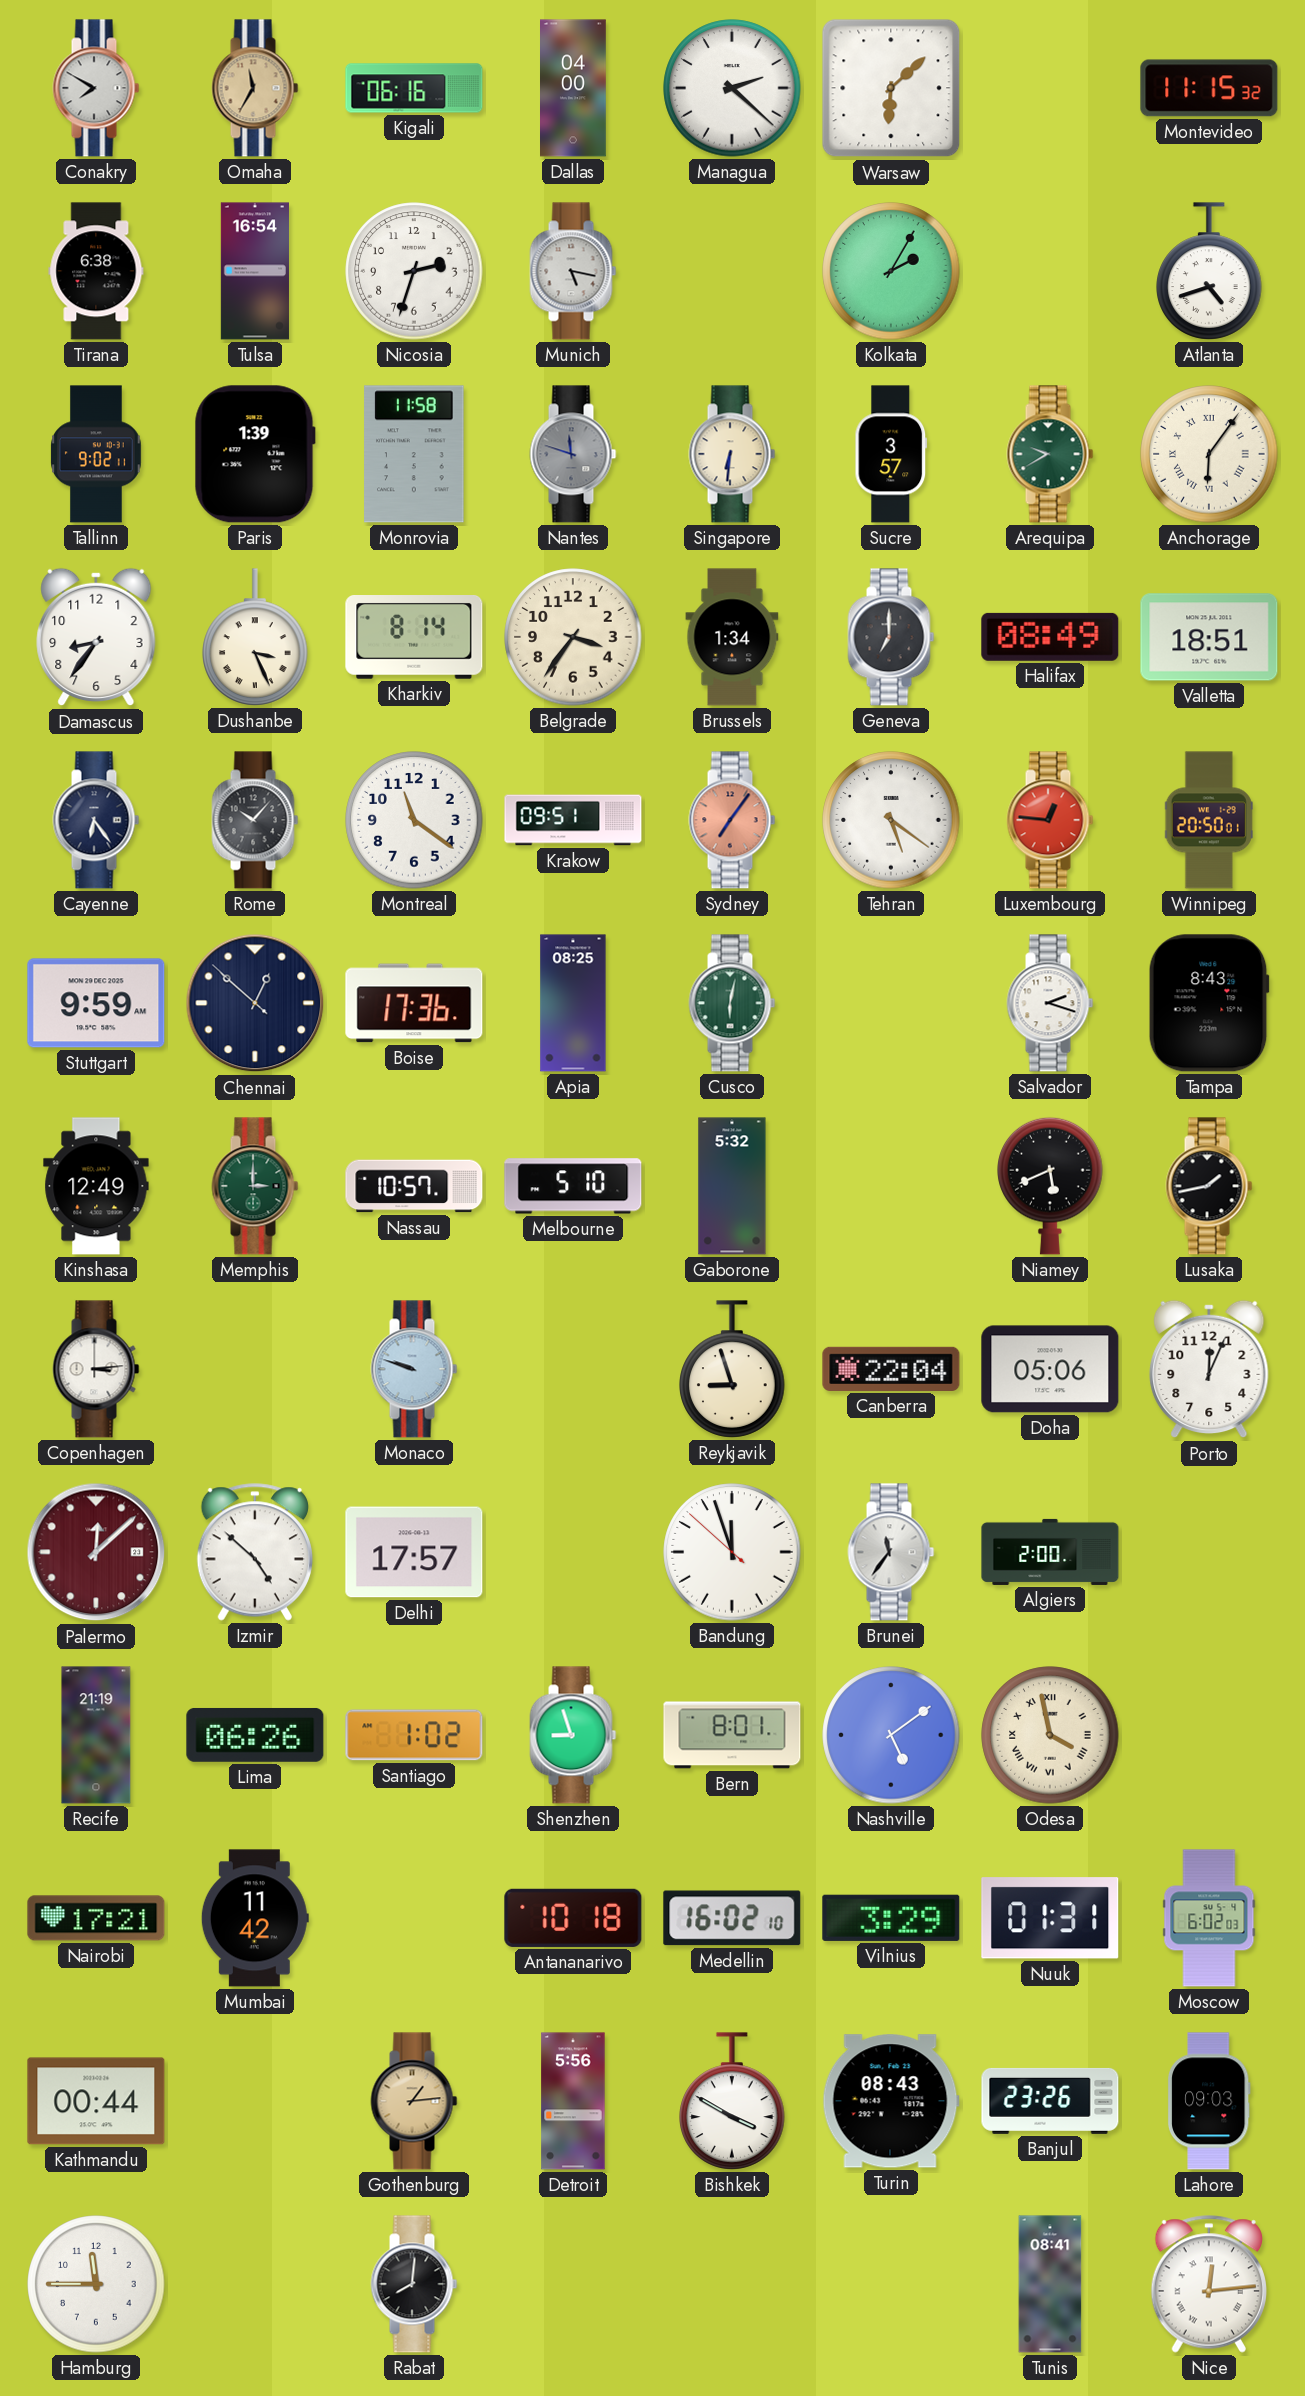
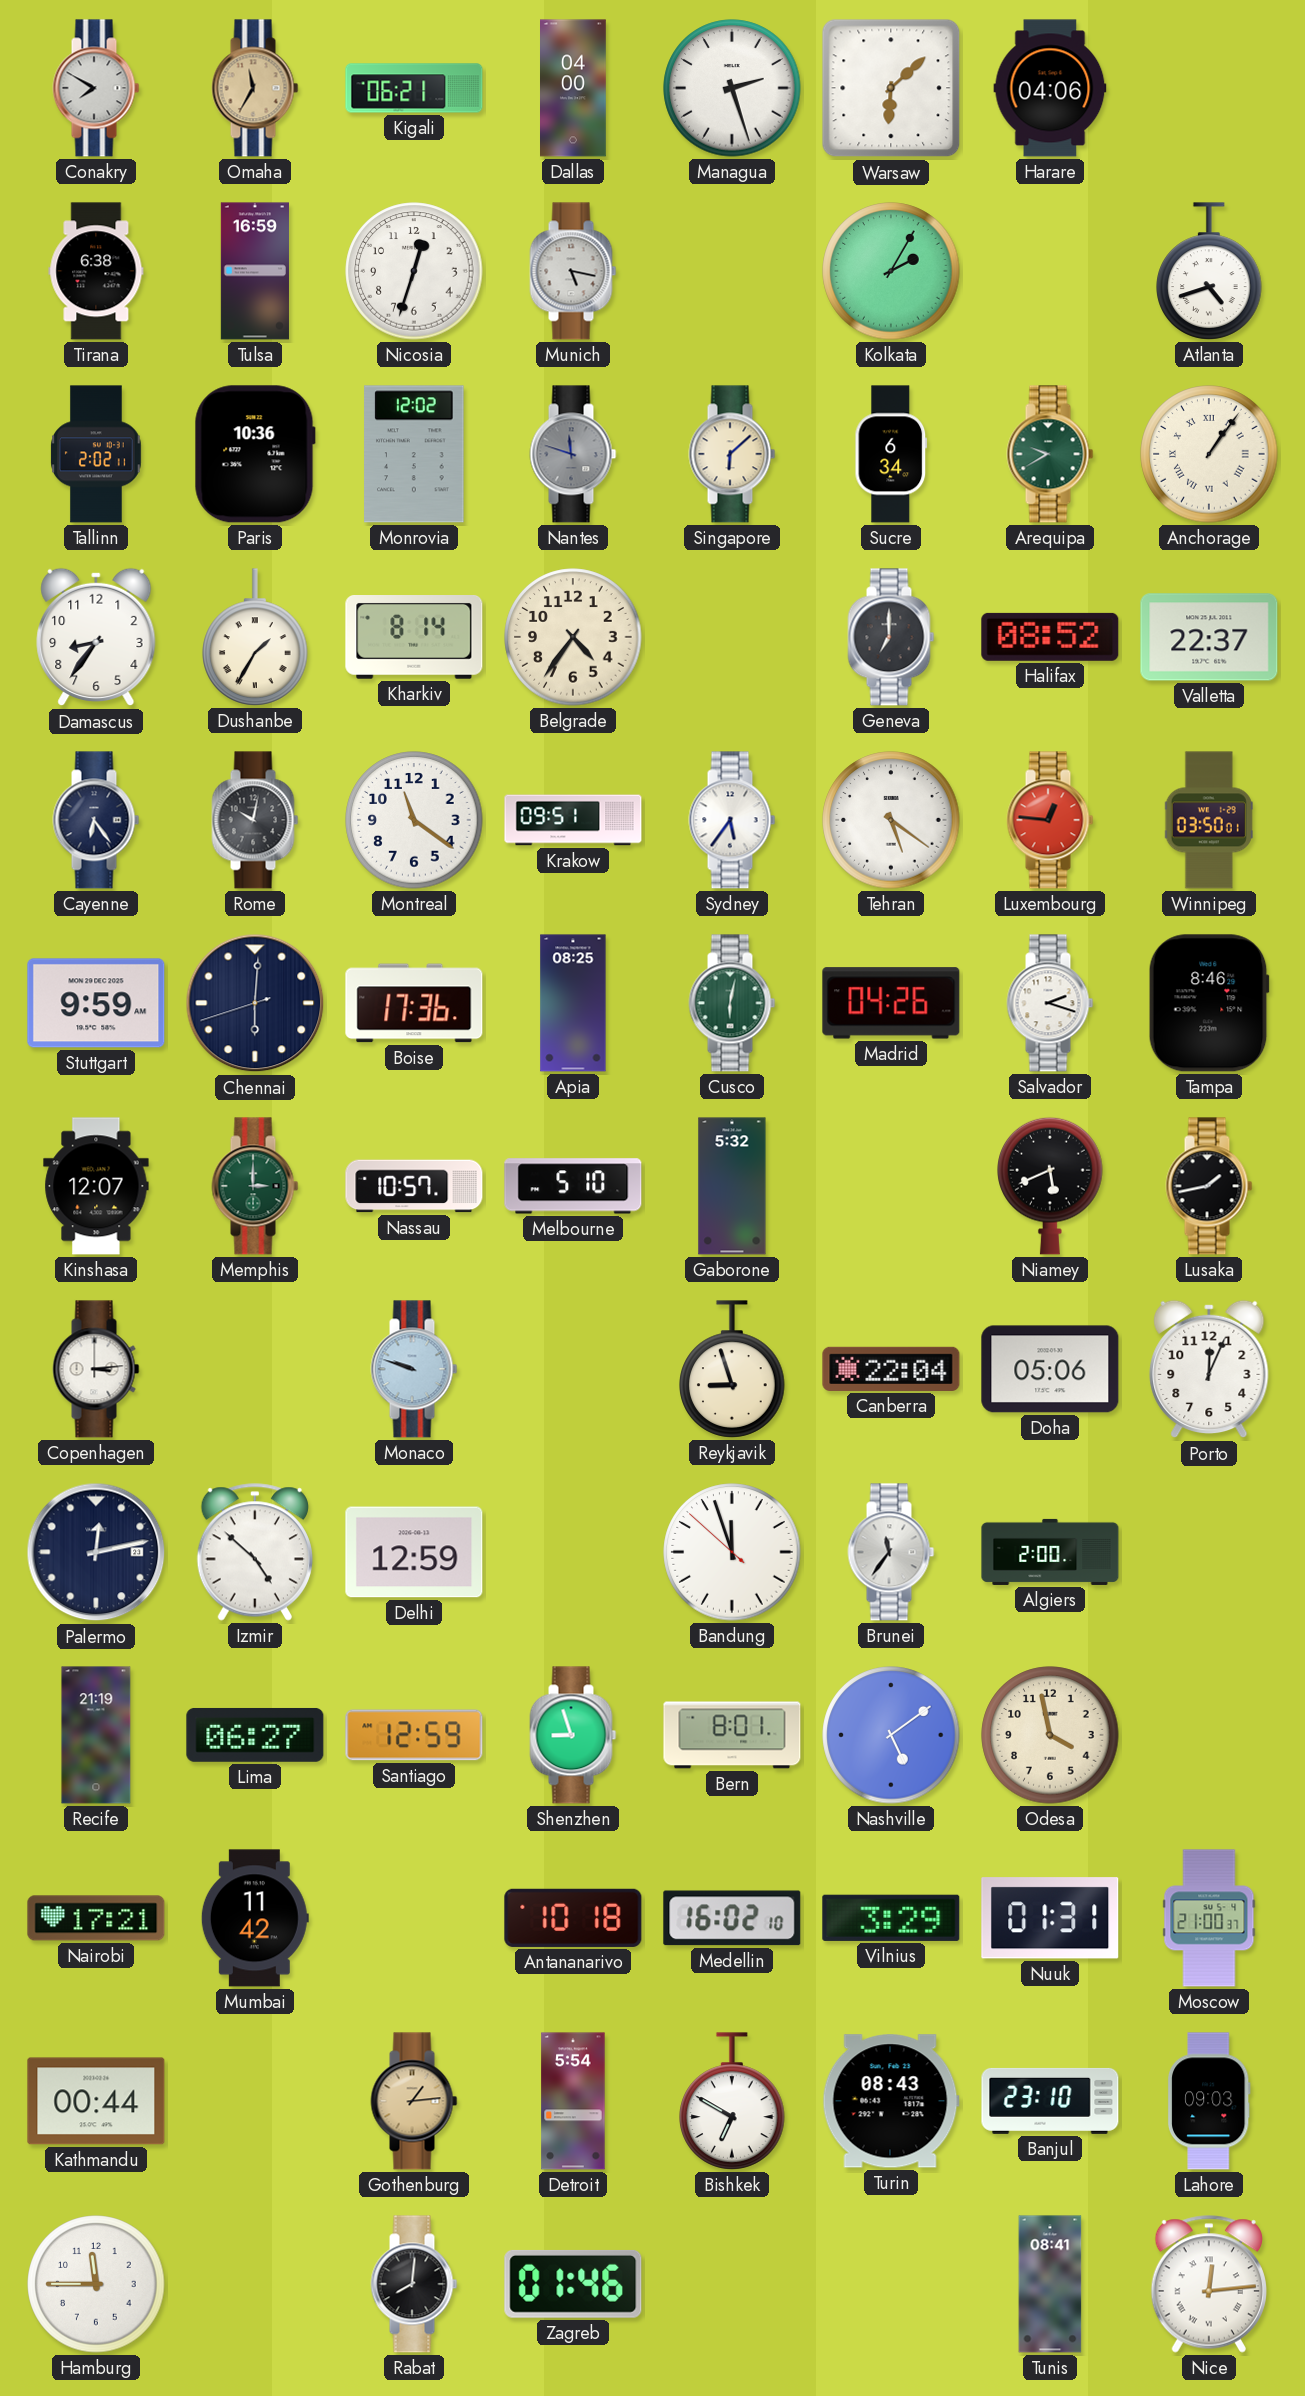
Kigali: 06:16 -> 06:21 (414, 88)
Managua: 2:22 -> 2:27 (732, 88)
Harare: none -> 04:06 (1050, 88)
Montevideo: 11:15 -> none (1209, 88)
Tulsa: 16:54 -> 16:59 (255, 271)
Nicosia: 2:33 -> 12:33 (414, 271)
Tallinn: 9:02 -> 2:02 (97, 454)
Paris: 1:39 -> 10:36 (255, 454)
Monrovia: 11:58 -> 12:02 (414, 454)
Singapore: 6:31 -> 6:08 (732, 454)
Sucre: 3:57 -> 6:34 (891, 454)
Anchorage: 6:06 -> 1:06 (1209, 454)
Dushanbe: 3:26 -> 1:35 (255, 637)
Belgrade: 3:36 -> 4:36 (573, 637)
Brussels: 1:34 -> none (732, 637)
Halifax: 08:49 -> 08:52 (1050, 637)
Valletta: 18:51 -> 22:37 (1209, 637)
Rome: 10:07 -> 10:02 (255, 820)
Sydney: 7:06 -> 5:36 (732, 820)
Sydney dial: salmon -> white (732, 820)
Winnipeg: 20:50 -> 03:50 (1209, 820)
Chennai: 12:51 -> 6:00 (255, 1003)
Madrid: none -> 04:26 (891, 1003)
Tampa: 8:43 -> 8:46 (1209, 1003)
Kinshasa: 12:49 -> 12:07 (96, 1186)
Palermo: 12:08 -> 12:13 (96, 1552)
Palermo dial: burgundy -> navy (96, 1552)
Delhi: 17:57 -> 12:59 (414, 1552)
Lima: 06:26 -> 06:27 (255, 1735)
Santiago: 1:02 -> 12:59 (414, 1735)
Odesa numerals: Roman -> Arabic (1050, 1735)
Moscow: 6:02 -> 21:00 (1209, 1918)
Detroit: 5:56 -> 5:54 (573, 2101)
Bishkek: 3:50 -> 6:50 (732, 2101)
Banjul: 23:26 -> 23:10 (1050, 2101)
Zagreb: none -> 01:46 (573, 2284)
